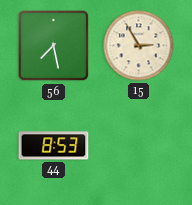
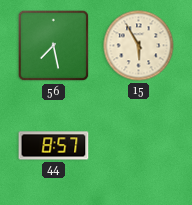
15: 2:55 -> 5:55 (139, 46)
44: 8:53 -> 8:57 (54, 146)
